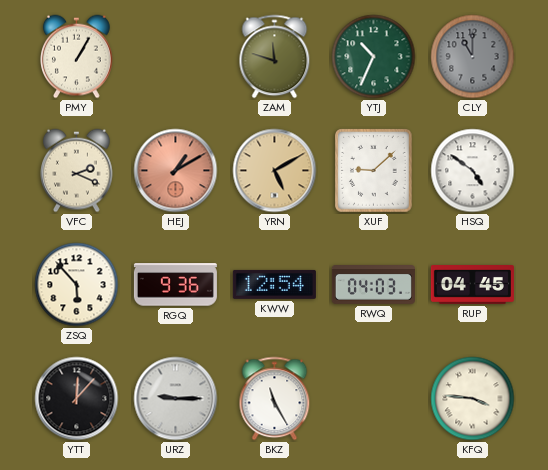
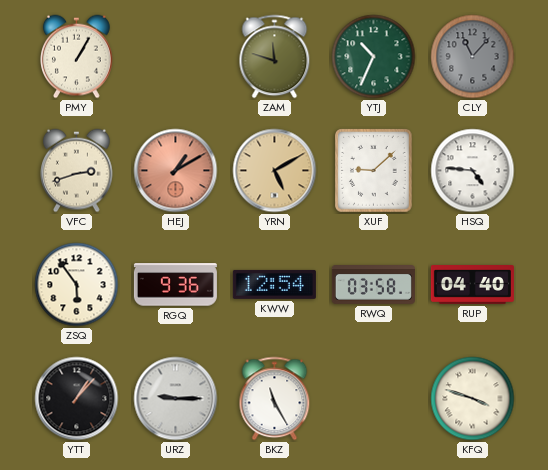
CLY: 11:00 -> 11:07 (473, 57)
VFC: 2:19 -> 2:42 (77, 171)
HSQ: 4:51 -> 4:46 (473, 171)
ZSQ: 5:53 -> 5:54 (77, 285)
RWQ: 04:03 -> 03:58 (373, 285)
RUP: 04:45 -> 04:40 (472, 285)
YTT: 12:07 -> 1:07 (77, 399)
KFQ: 3:46 -> 3:48 (473, 399)
